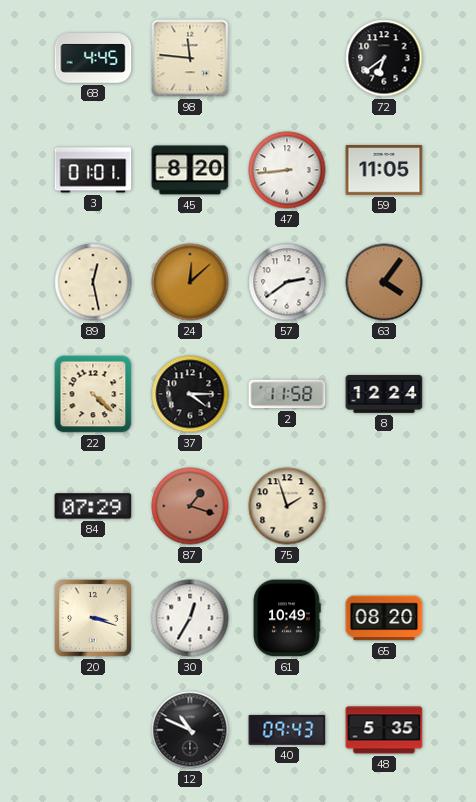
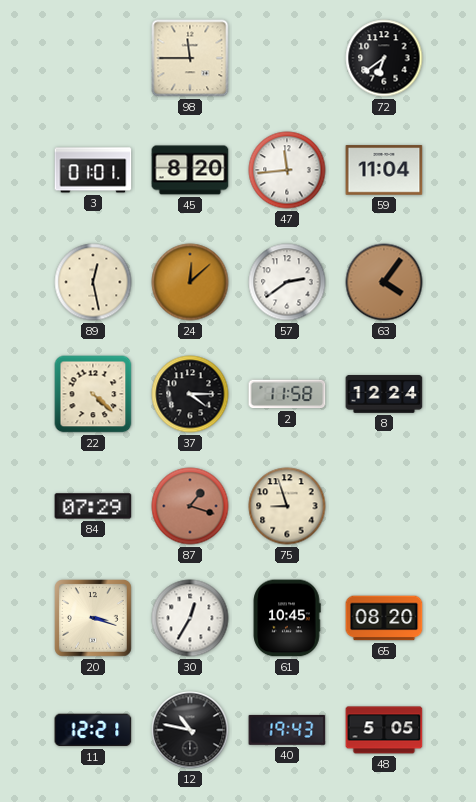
68: 4:45 -> none (93, 58)
98: 11:46 -> 11:45 (190, 58)
47: 8:44 -> 11:44 (287, 170)
59: 11:05 -> 11:04 (384, 170)
75: 1:57 -> 8:57 (287, 506)
61: 10:49 -> 10:45 (287, 618)
11: none -> 12:21 (93, 730)
12: 10:49 -> 10:47 (190, 730)
40: 09:43 -> 19:43 (287, 730)
48: 5:35 -> 5:05 (384, 730)
